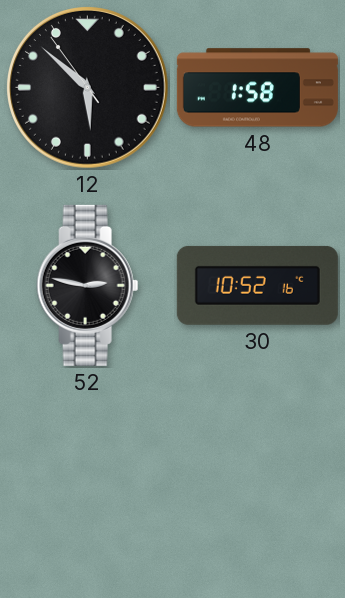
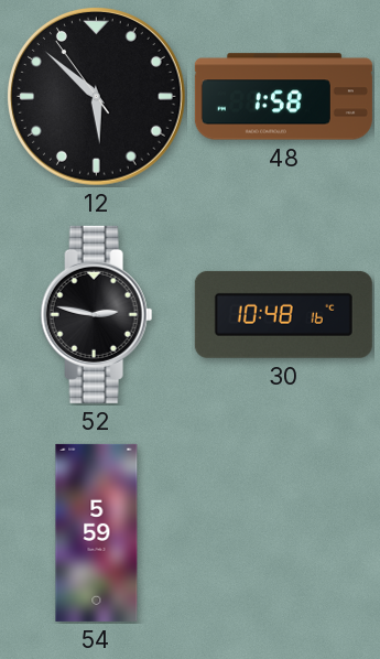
30: 10:52 -> 10:48 (283, 314)
54: none -> 5:59 (97, 532)
